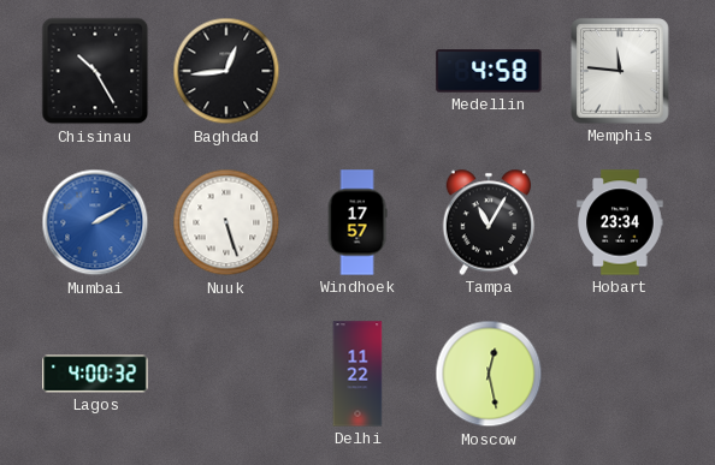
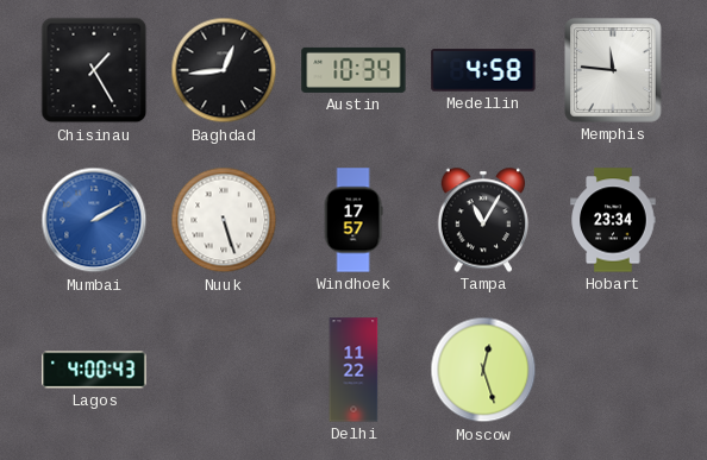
Chisinau: 10:25 -> 1:25 (94, 70)
Austin: none -> 10:34 (353, 70)
Lagos: 4:00:32 -> 4:00:43 (94, 370)
Moscow: 12:28 -> 12:27 (483, 370)
